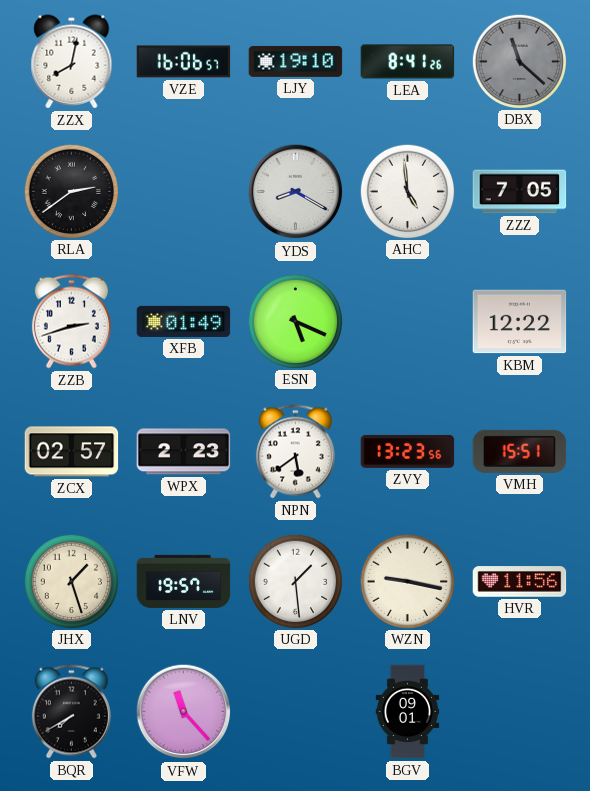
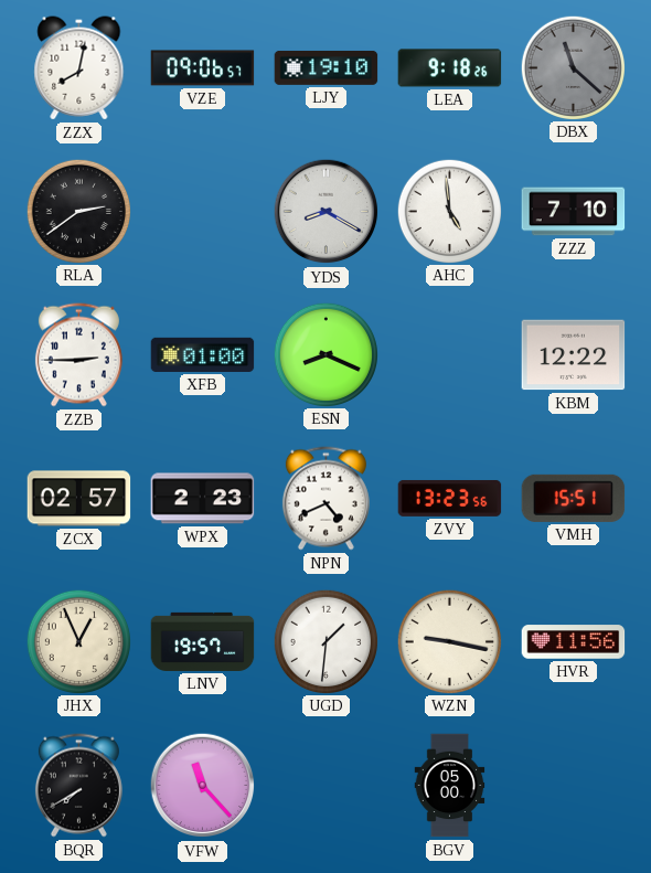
VZE: 16:06 -> 09:06 (203, 68)
LEA: 8:41 -> 9:18 (450, 68)
ZZZ: 7:05 -> 7:10 (574, 212)
ZZB: 2:42 -> 2:45 (78, 355)
XFB: 01:49 -> 01:00 (203, 354)
ESN: 5:19 -> 8:19 (325, 354)
NPN: 5:39 -> 4:41 (325, 499)
JHX: 1:27 -> 12:56 (78, 641)
UGD: 1:29 -> 1:31 (325, 641)
BGV: 09:01 -> 05:00 (450, 786)
